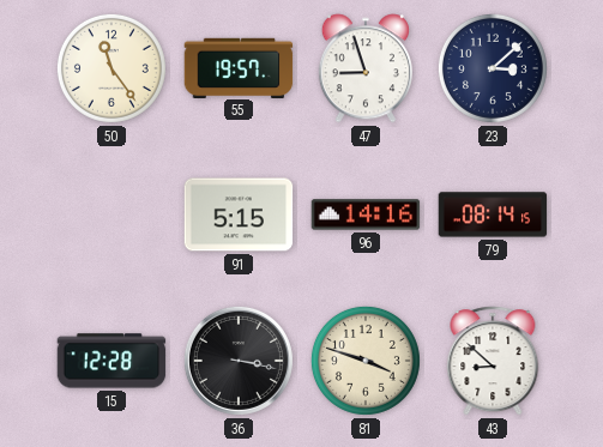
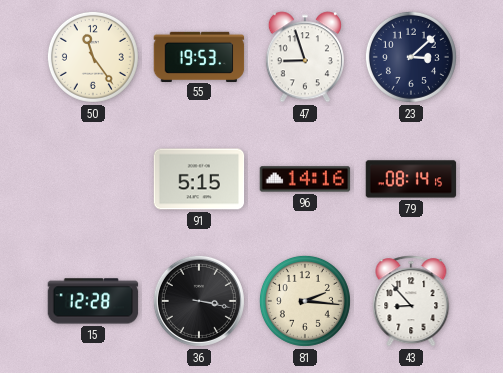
55: 19:57 -> 19:53 (199, 56)
81: 3:48 -> 2:16 (305, 301)
43: 8:52 -> 8:53 (411, 301)
